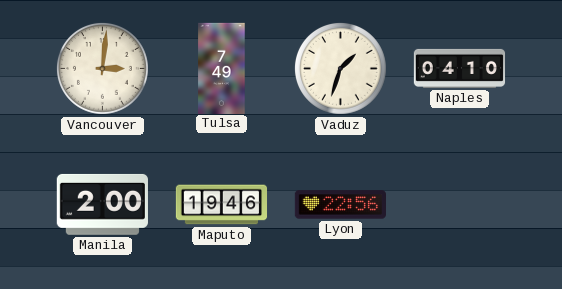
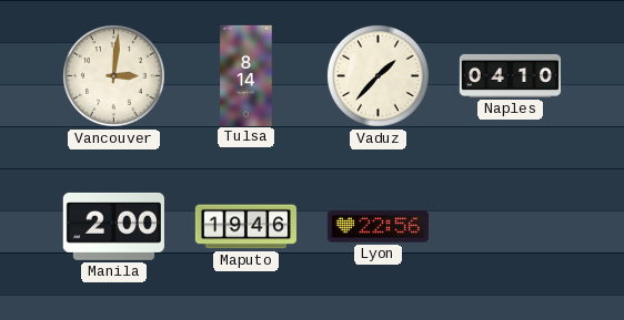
Tulsa: 7:49 -> 8:14 (246, 75)
Vaduz: 1:33 -> 1:37 (378, 75)
